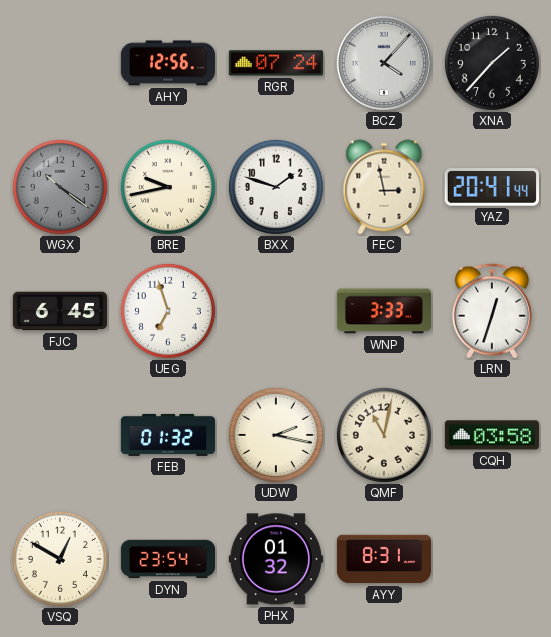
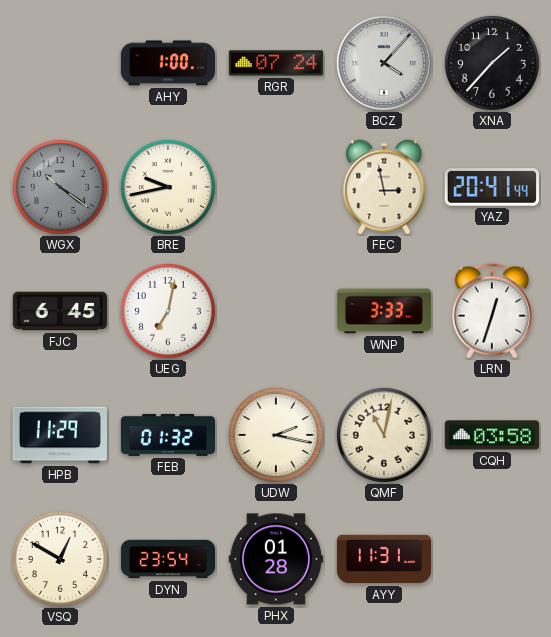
AHY: 12:56 -> 1:00 (168, 63)
BXX: 1:48 -> none (276, 187)
UEG: 6:57 -> 7:02 (168, 311)
HPB: none -> 11:29 (60, 435)
PHX: 01:32 -> 01:28 (276, 559)
AYY: 8:31 -> 11:31 (383, 559)
